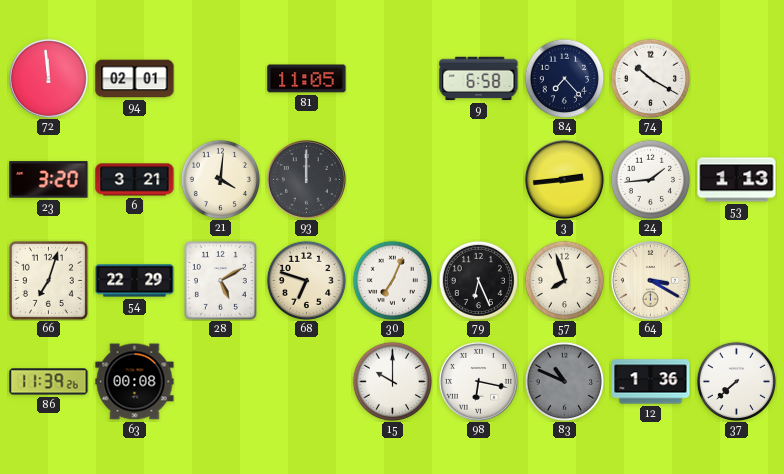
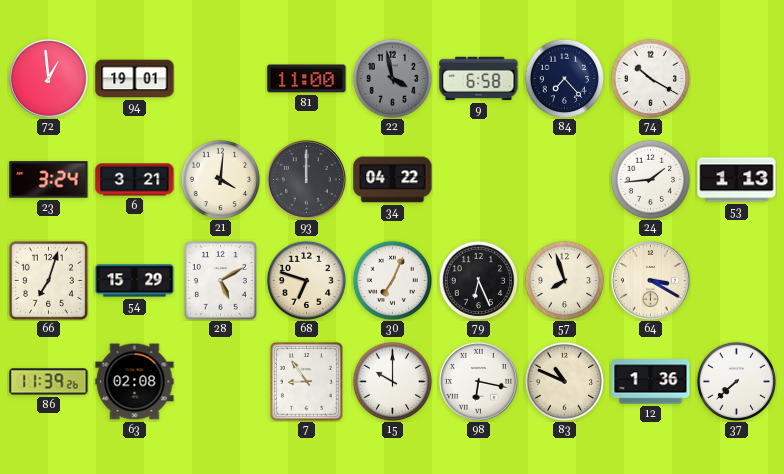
72: 11:59 -> 12:59 (48, 78)
94: 02:01 -> 19:01 (135, 79)
81: 11:05 -> 11:00 (307, 79)
22: none -> 3:58 (392, 78)
23: 3:20 -> 3:24 (49, 180)
34: none -> 04:22 (393, 180)
3: 2:44 -> none (564, 179)
54: 22:29 -> 15:29 (135, 281)
63: 00:08 -> 02:08 (135, 382)
7: none -> 8:54 (306, 381)
83 dial: grey -> cream (564, 381)
